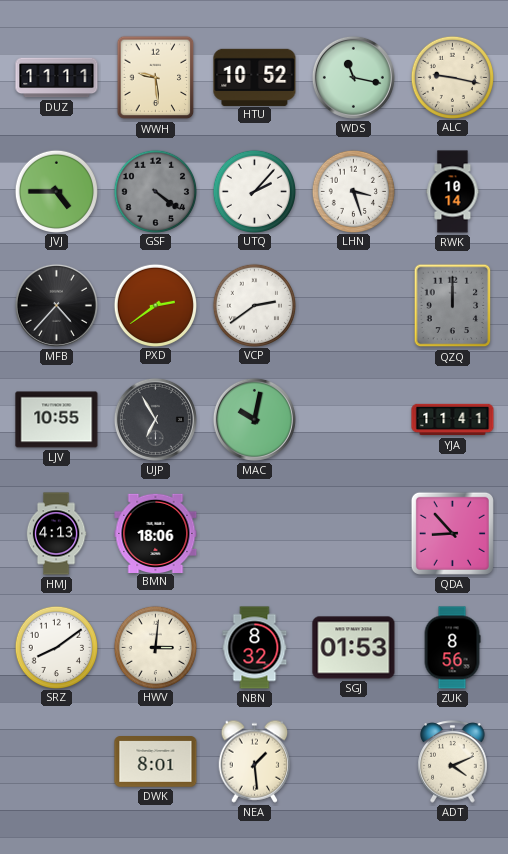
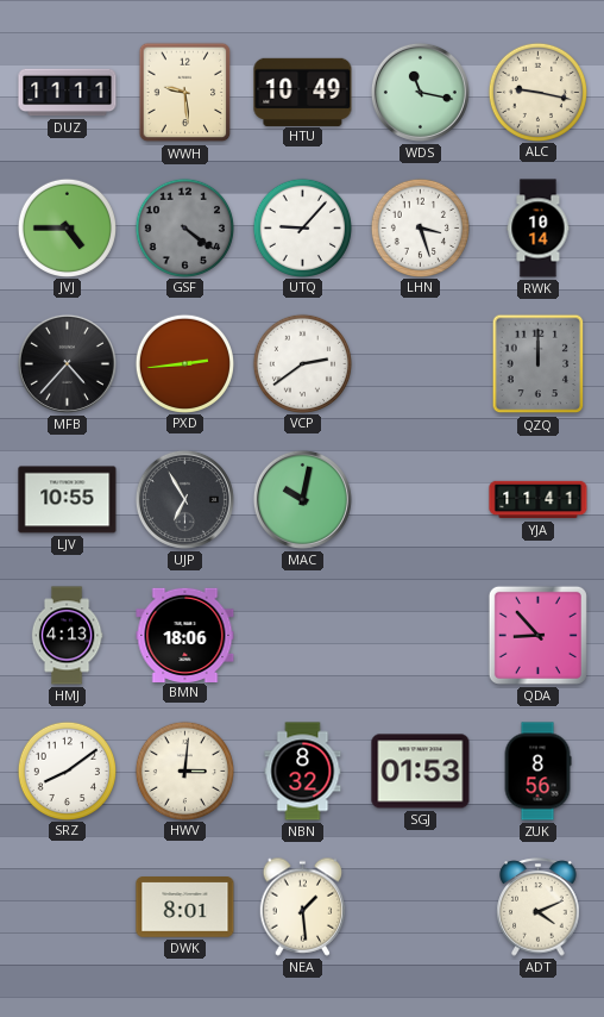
HTU: 10:52 -> 10:49 (303, 92)
UTQ: 2:07 -> 9:07 (302, 227)
PXD: 2:39 -> 2:44 (184, 363)
